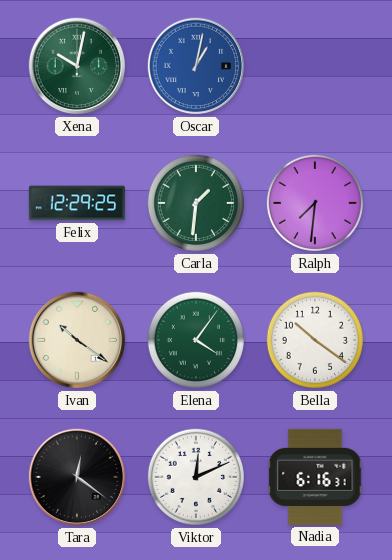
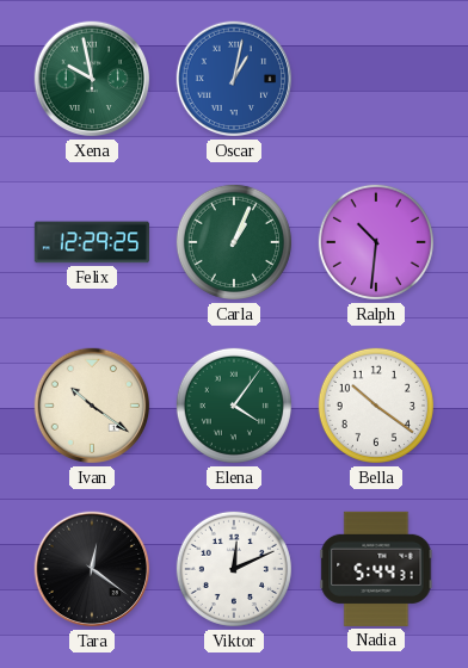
Xena: 10:02 -> 9:58 (92, 79)
Carla: 1:31 -> 1:04 (234, 242)
Ralph: 7:31 -> 10:31 (376, 242)
Nadia: 6:16 -> 5:44 (376, 569)
